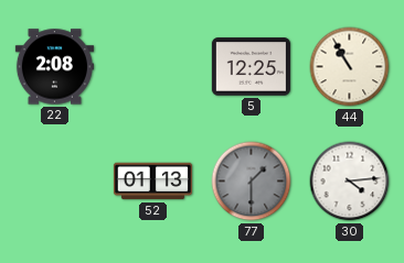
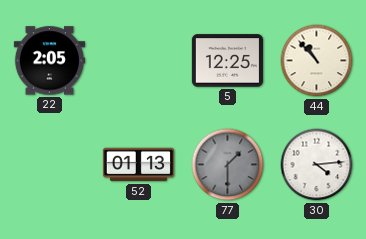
22: 2:08 -> 2:05 (49, 61)
44: 10:55 -> 10:53 (317, 61)
